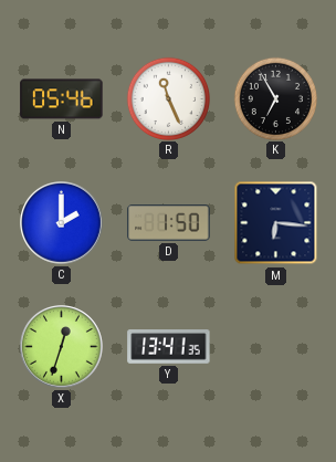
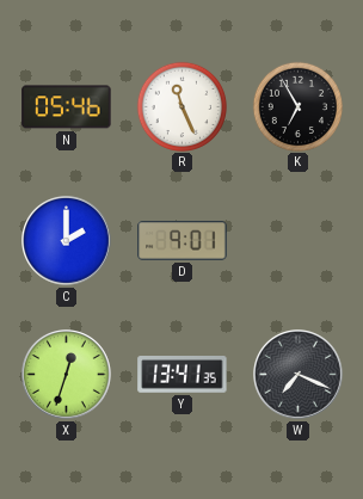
D: 1:50 -> 9:01 (183, 241)
M: 6:16 -> none (276, 223)
W: none -> 7:19 (299, 375)
